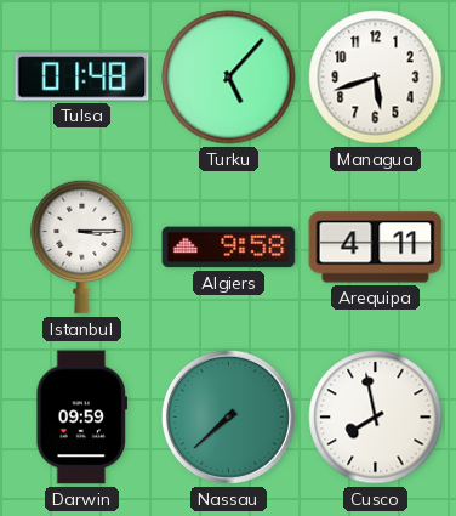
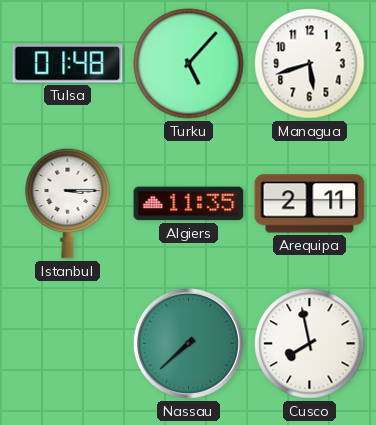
Algiers: 9:58 -> 11:35 (189, 204)
Arequipa: 4:11 -> 2:11 (310, 204)
Darwin: 09:59 -> none (82, 418)
